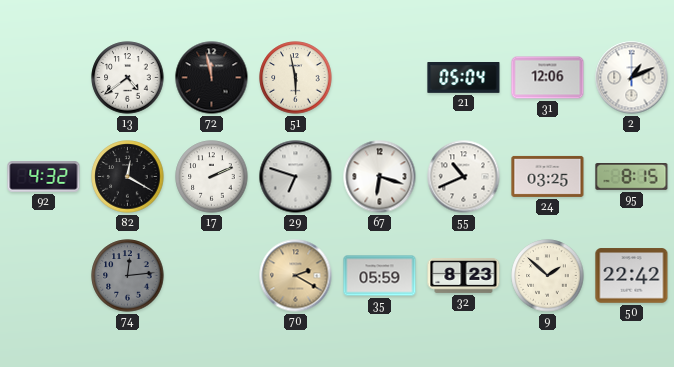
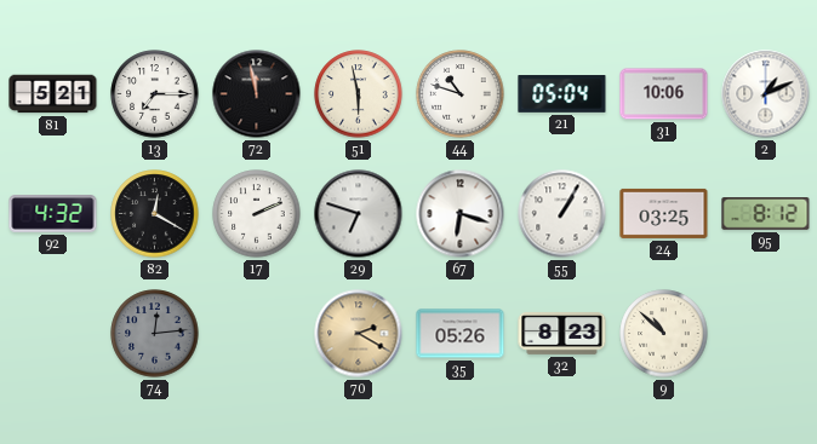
81: none -> 5:21 (53, 94)
13: 4:39 -> 7:15 (155, 94)
44: none -> 10:48 (461, 94)
31: 12:06 -> 10:06 (664, 94)
55: 10:41 -> 1:05 (562, 214)
95: 8:15 -> 8:12 (766, 214)
35: 05:59 -> 05:26 (461, 334)
9: 1:52 -> 10:52 (664, 334)
50: 22:42 -> none (632, 276)
